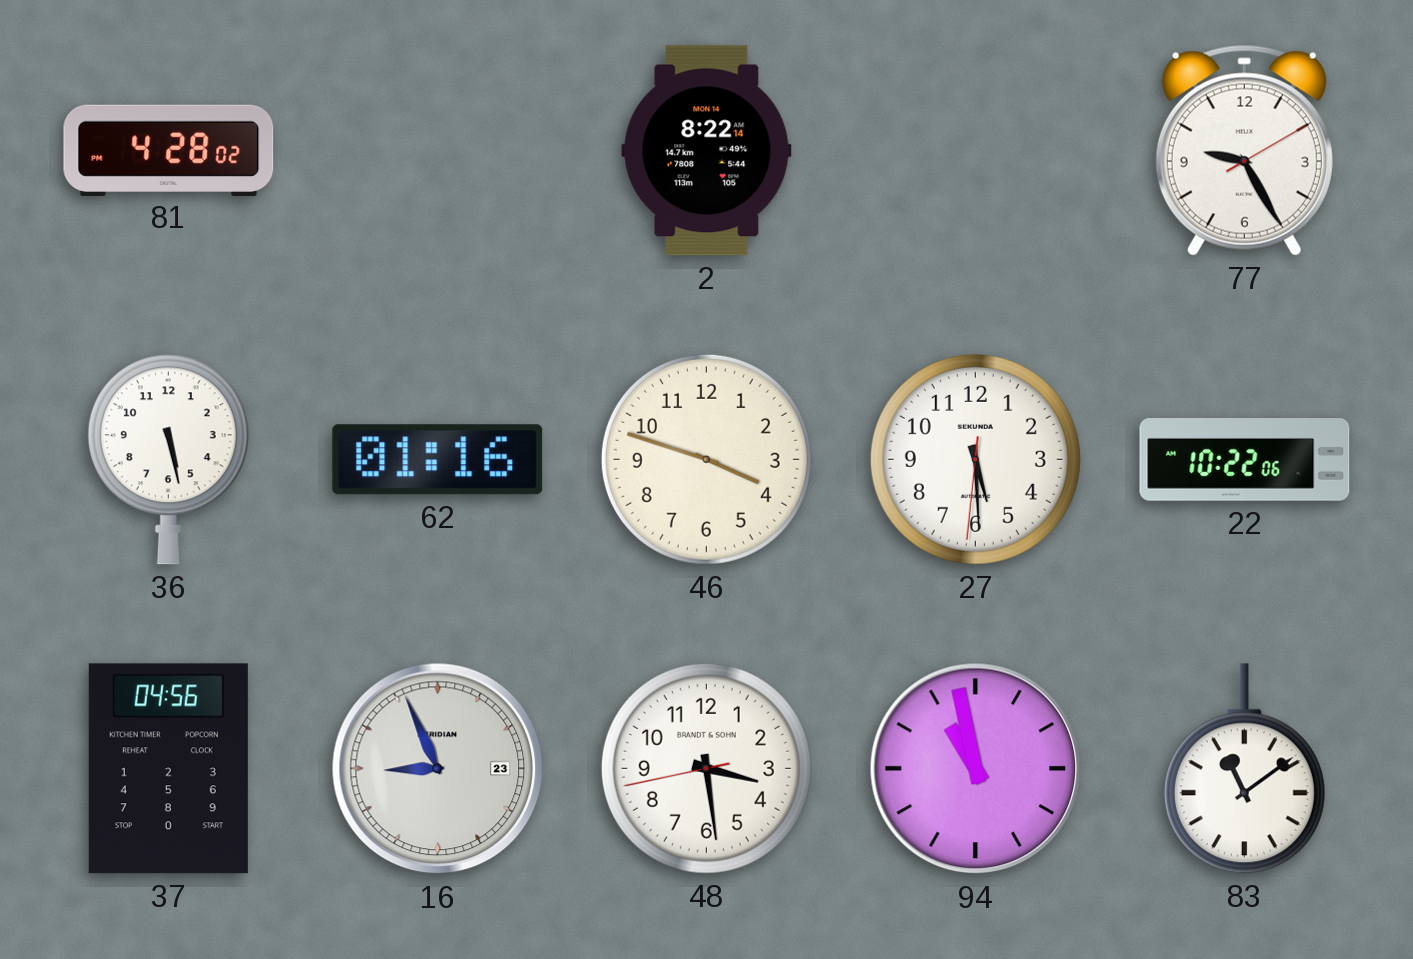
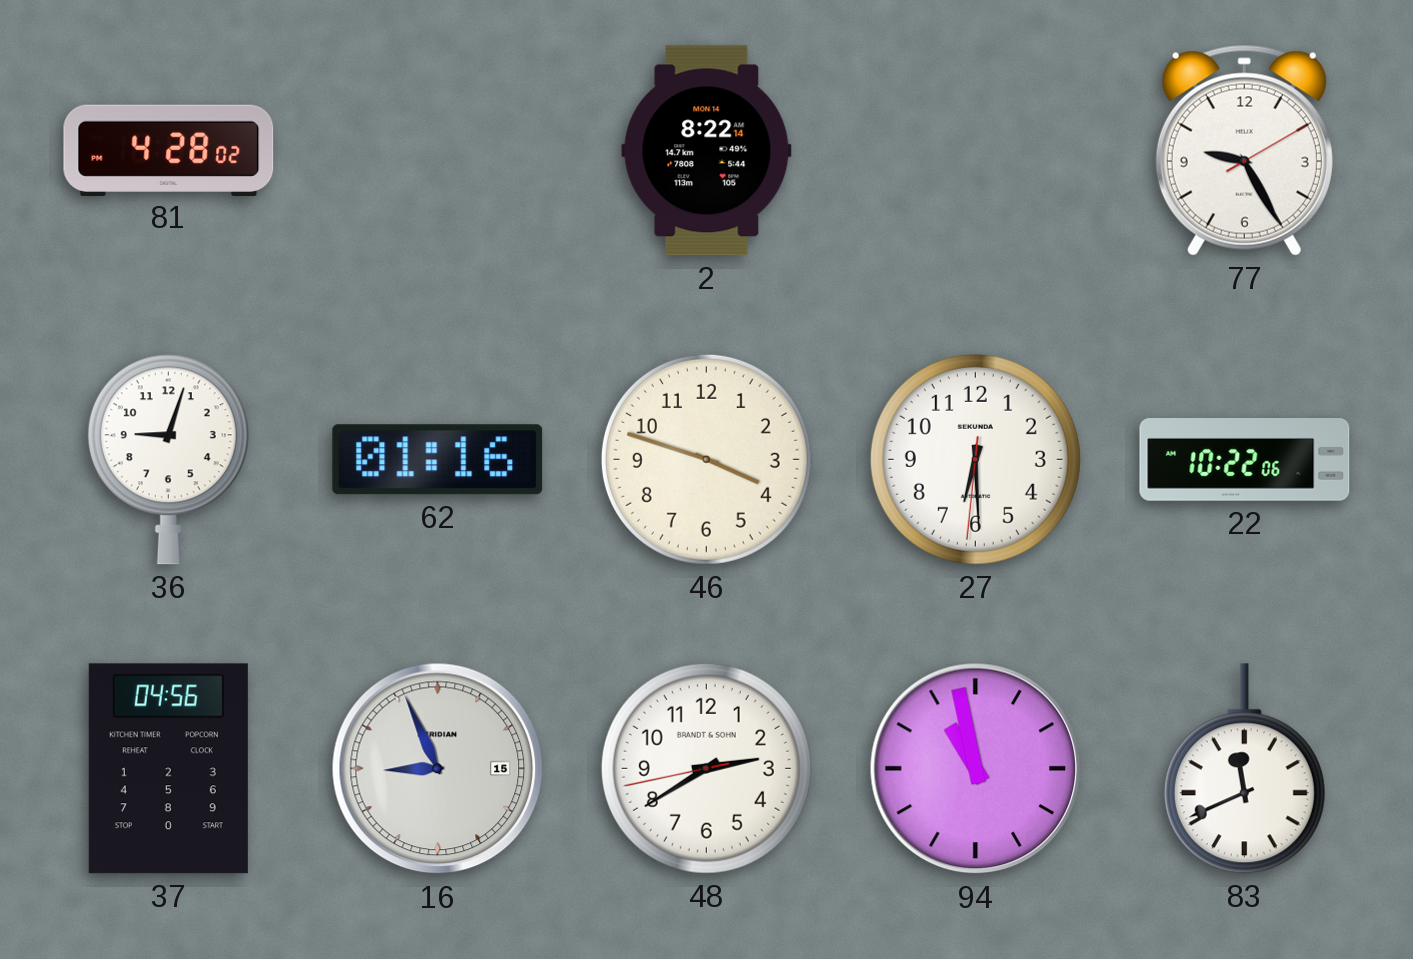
36: 5:28 -> 9:03 (168, 460)
27: 5:29 -> 6:29 (975, 459)
16 date: 23 -> 15 (438, 769)
48: 3:28 -> 2:39 (706, 768)
83: 11:09 -> 11:41 (1244, 769)
